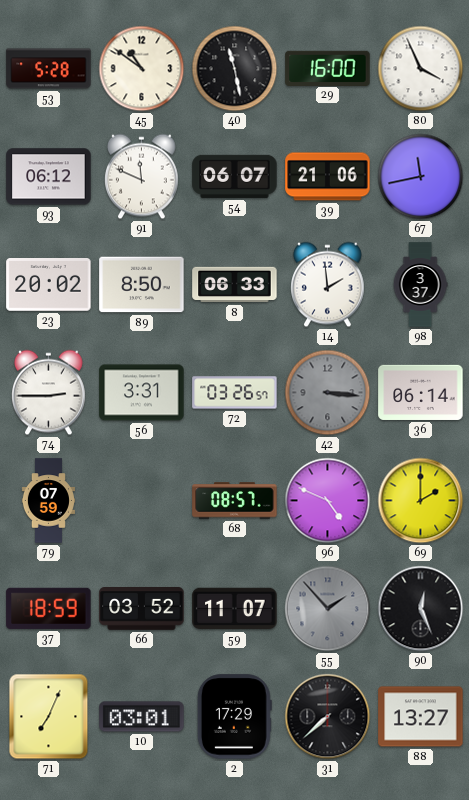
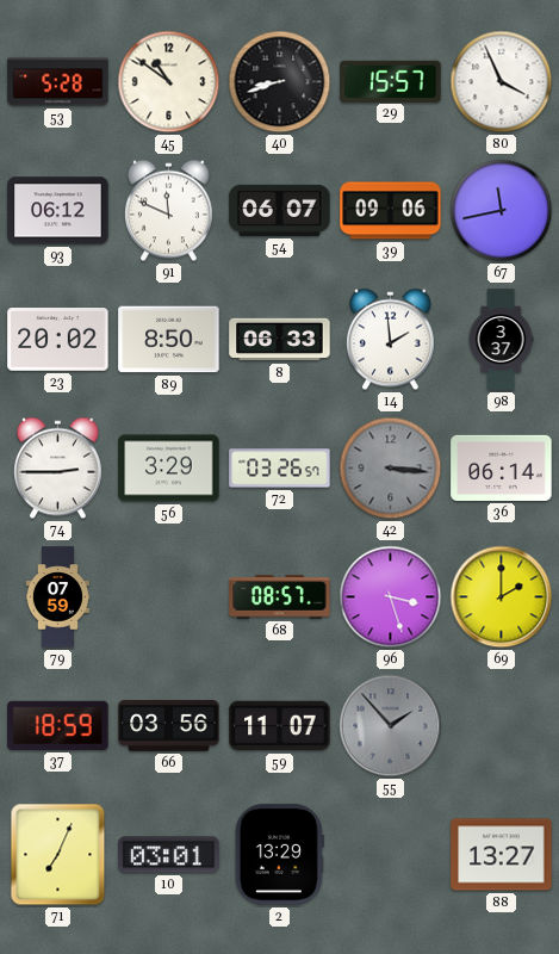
40: 11:28 -> 8:42 (280, 82)
29: 16:00 -> 15:57 (391, 81)
39: 21:06 -> 09:06 (391, 211)
56: 3:31 -> 3:29 (169, 469)
96: 4:49 -> 3:27 (391, 597)
66: 03:52 -> 03:56 (169, 726)
90: 12:26 -> none (421, 609)
2: 17:29 -> 13:29 (279, 855)
31: 7:38 -> none (328, 717)
